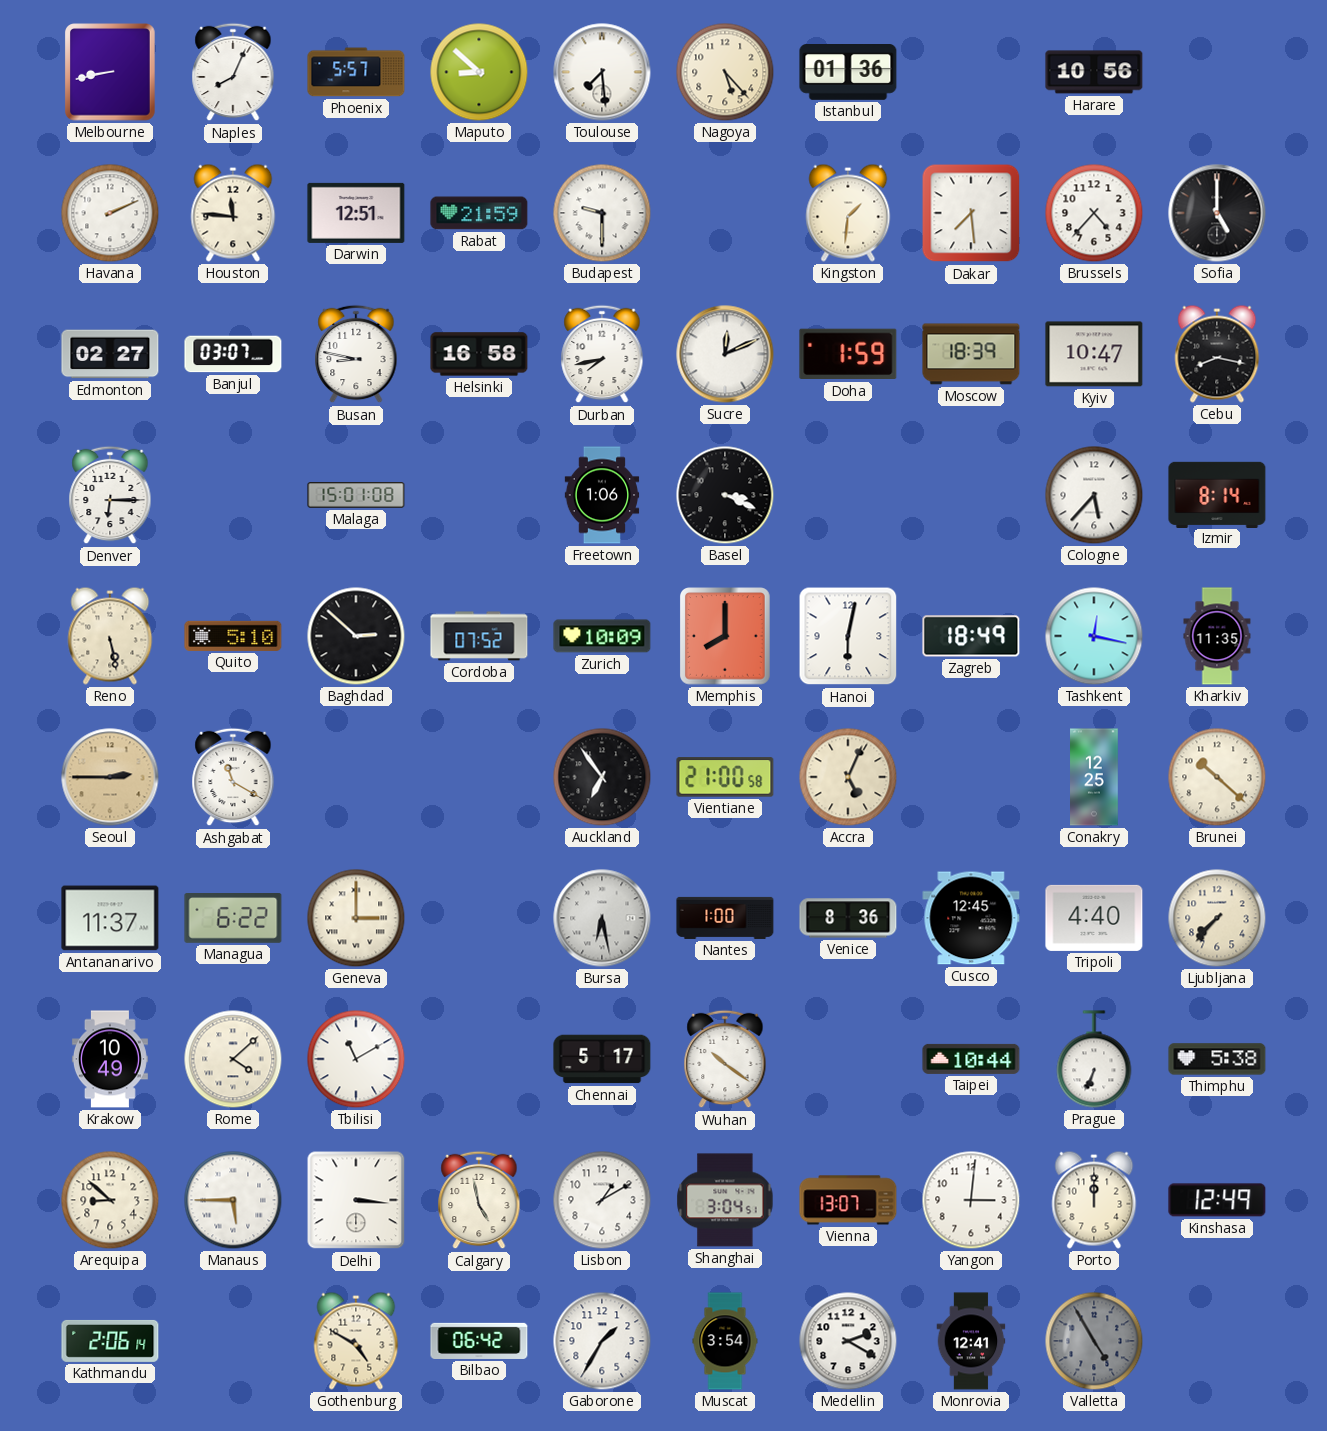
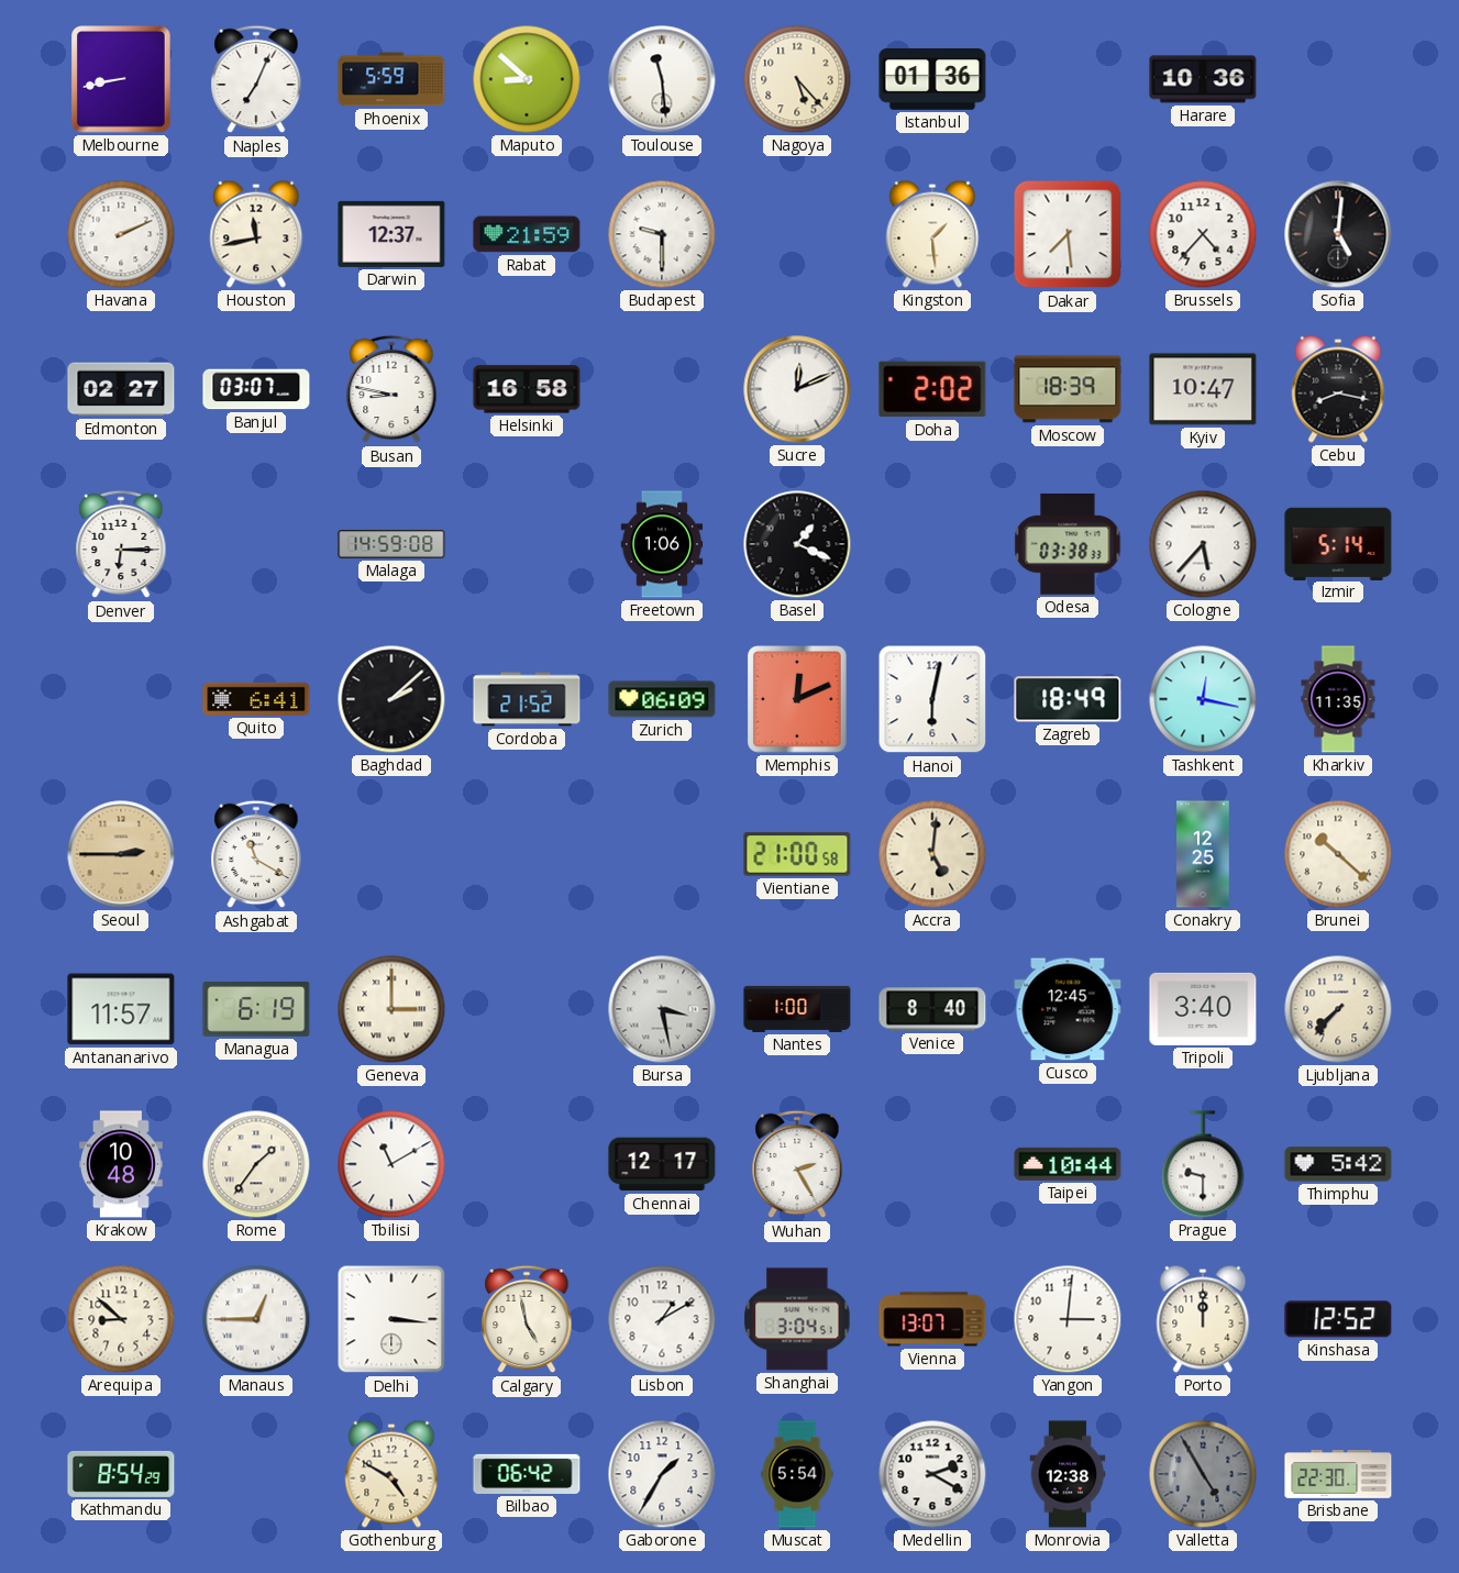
Naples: 8:04 -> 7:04 (256, 79)
Phoenix: 5:57 -> 5:59 (391, 79)
Toulouse: 7:29 -> 11:29 (662, 79)
Harare: 10:56 -> 10:36 (1203, 79)
Houston: 11:46 -> 11:43 (256, 234)
Darwin: 12:51 -> 12:37 (391, 234)
Kingston: 1:31 -> 1:29 (932, 234)
Sofia: 5:00 -> 5:01 (1338, 234)
Durban: 7:43 -> none (602, 354)
Doha: 1:59 -> 2:02 (932, 389)
Malaga: 15:01 -> 14:59 (391, 544)
Basel: 3:19 -> 1:19 (797, 544)
Odesa: none -> 03:38 (1068, 545)
Izmir: 8:14 -> 5:14 (1338, 543)
Reno: 5:28 -> none (110, 636)
Quito: 5:10 -> 6:41 (256, 699)
Baghdad: 2:52 -> 2:08 (391, 699)
Cordoba: 07:52 -> 21:52 (527, 699)
Zurich: 10:09 -> 06:09 (662, 699)
Memphis: 8:00 -> 12:11 (798, 699)
Auckland: 6:54 -> none (602, 777)
Accra: 5:04 -> 5:01 (932, 854)
Antananarivo: 11:37 -> 11:57 (121, 1009)
Managua: 6:22 -> 6:19 (256, 1009)
Bursa: 6:28 -> 3:28 (662, 1009)
Venice: 8:36 -> 8:40 (932, 1009)
Tripoli: 4:40 -> 3:40 (1203, 1009)
Krakow: 10:49 -> 10:48 (121, 1164)
Rome: 4:08 -> 1:36 (256, 1164)
Chennai: 5:17 -> 12:17 (662, 1164)
Wuhan: 10:21 -> 2:25 (797, 1164)
Prague: 6:34 -> 9:30 (1203, 1164)
Thimphu: 5:38 -> 5:42 (1338, 1164)
Manaus: 5:45 -> 12:45 (256, 1319)
Kinshasa: 12:49 -> 12:52 (1338, 1319)
Kathmandu: 2:06 -> 8:54 (121, 1474)
Muscat: 3:54 -> 5:54 (797, 1474)
Monrovia: 12:41 -> 12:38 (1068, 1474)
Brisbane: none -> 22:30 (1338, 1475)
